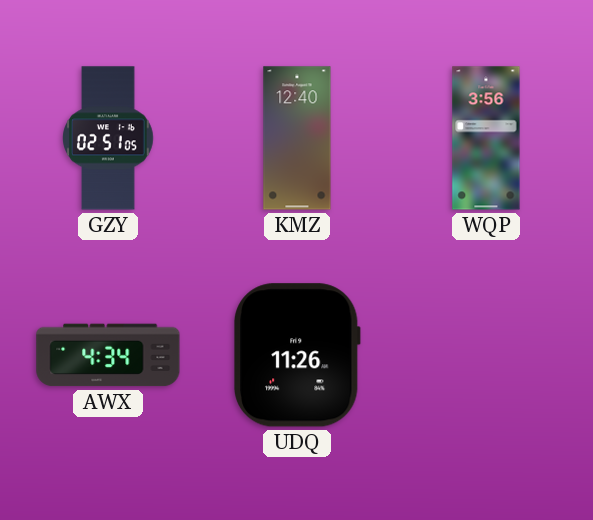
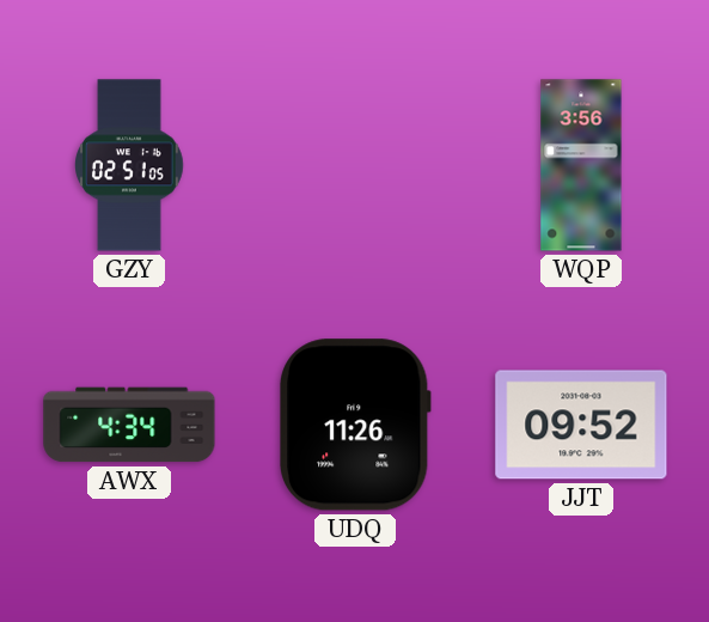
KMZ: 12:40 -> none (297, 138)
JJT: none -> 09:52 (581, 425)
